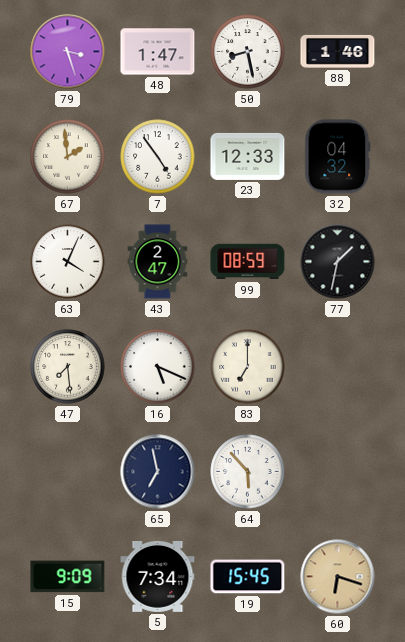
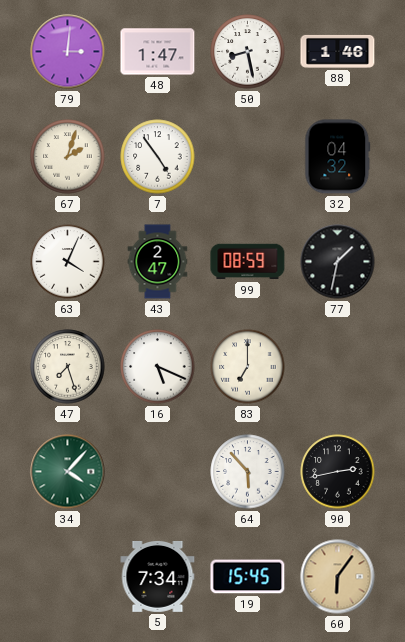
79: 3:27 -> 3:01 (68, 52)
67: 1:59 -> 2:03 (68, 157)
23: 12:33 -> none (248, 156)
47: 7:29 -> 7:27 (68, 367)
34: none -> 4:07 (68, 472)
65: 6:58 -> none (158, 472)
90: none -> 2:43 (338, 472)
15: 9:09 -> none (68, 577)
60: 6:18 -> 6:06 (338, 577)
